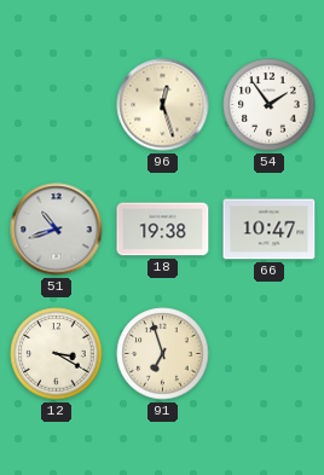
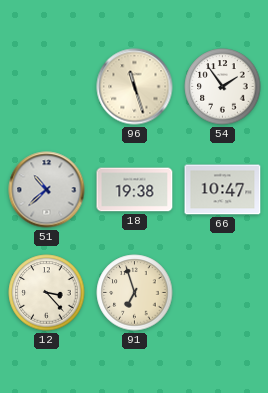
96: 12:27 -> 11:27 (135, 87)
51: 10:42 -> 10:38 (47, 190)
12: 3:20 -> 3:23 (47, 293)
